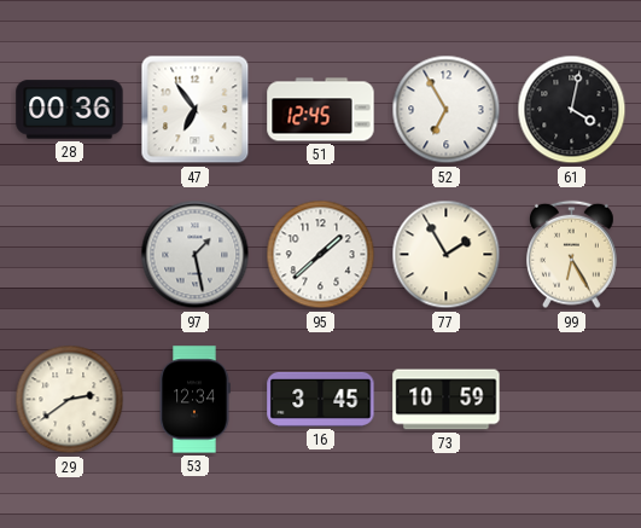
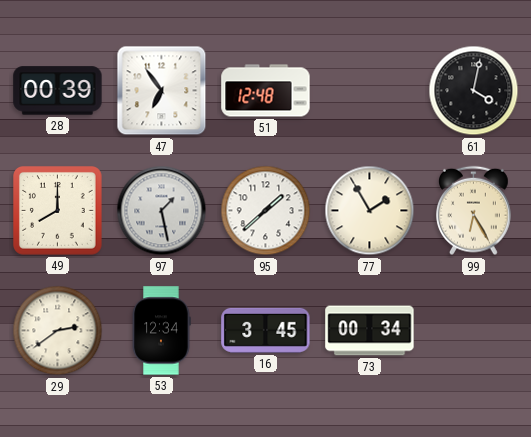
28: 00:36 -> 00:39 (58, 91)
51: 12:45 -> 12:48 (266, 91)
52: 6:55 -> none (447, 110)
49: none -> 8:00 (58, 211)
73: 10:59 -> 00:34 (370, 331)
